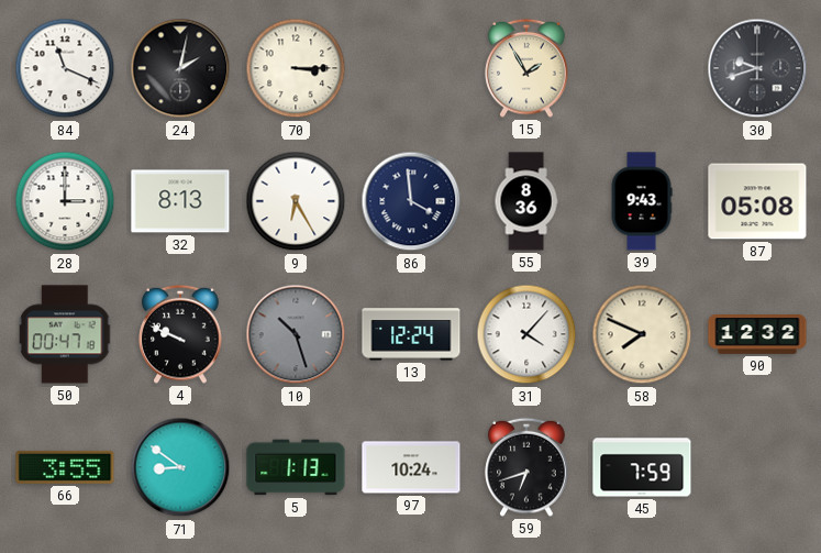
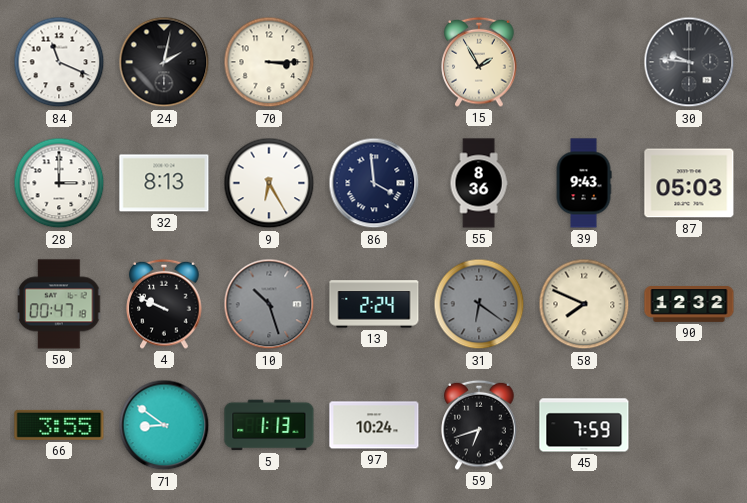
30: 9:42 -> 9:46 (689, 62)
87: 05:08 -> 05:03 (689, 183)
13: 12:24 -> 2:24 (374, 304)
31: 4:07 -> 6:21 (479, 304)
31 dial: white -> grey (479, 304)
